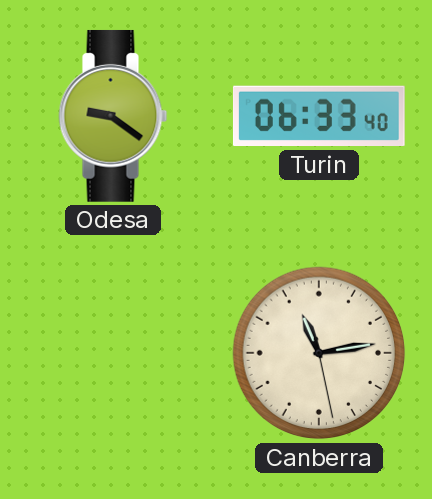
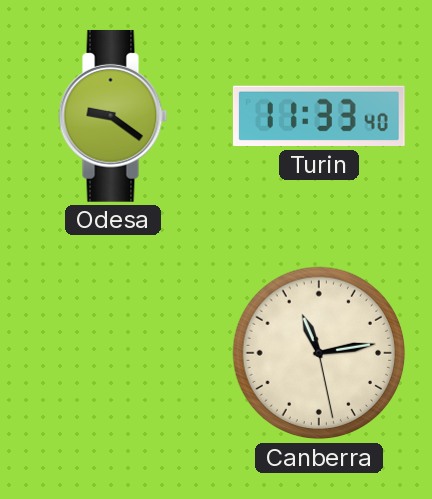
Turin: 06:33 -> 11:33 (319, 116)
